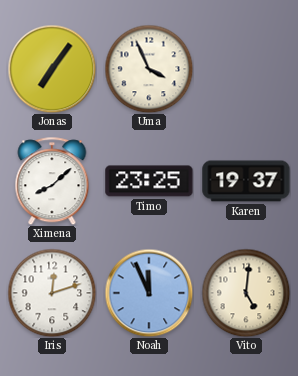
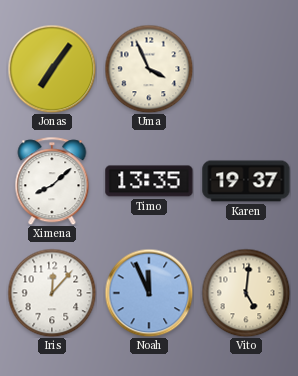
Timo: 23:25 -> 13:35 (149, 181)
Iris: 12:12 -> 12:07 (52, 293)
